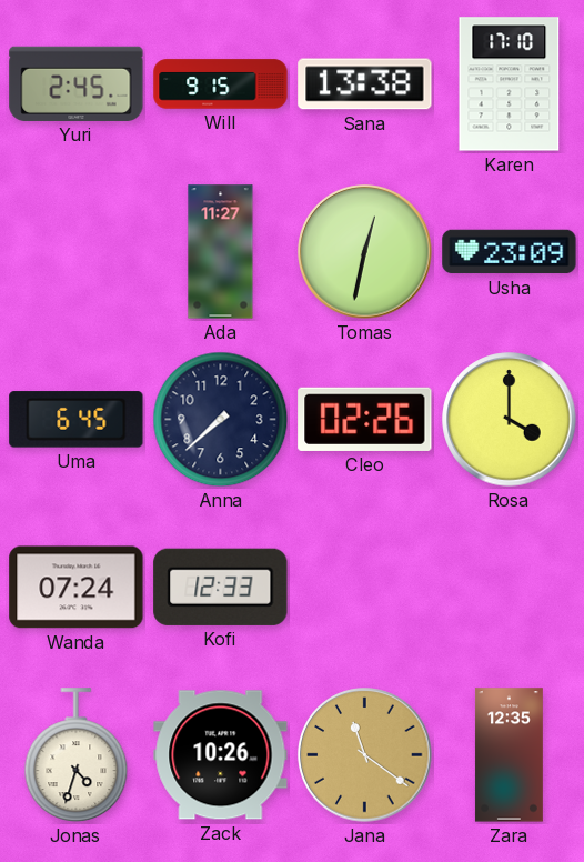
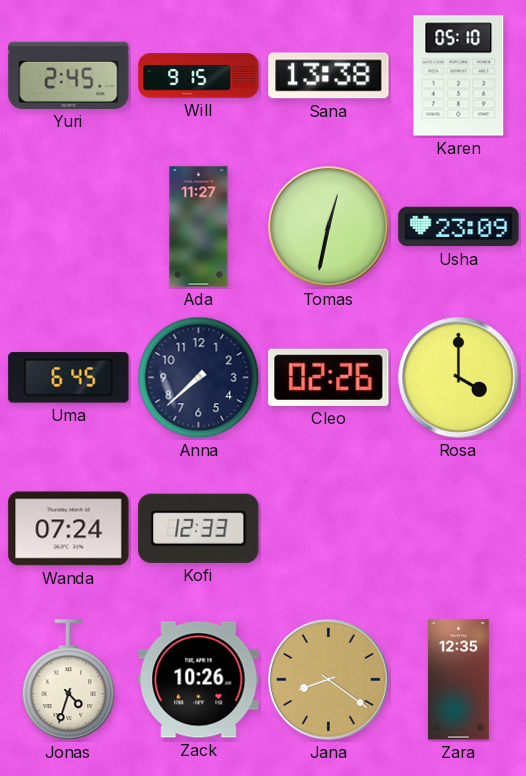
Karen: 17:10 -> 05:10 (459, 76)
Jana: 11:21 -> 8:21 (329, 680)
